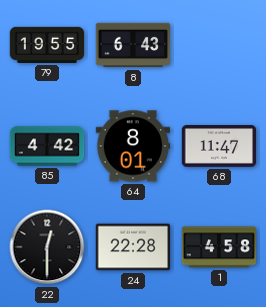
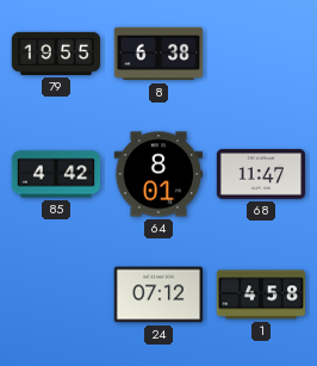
8: 6:43 -> 6:38 (158, 54)
22: 12:30 -> none (47, 247)
24: 22:28 -> 07:12 (158, 294)
